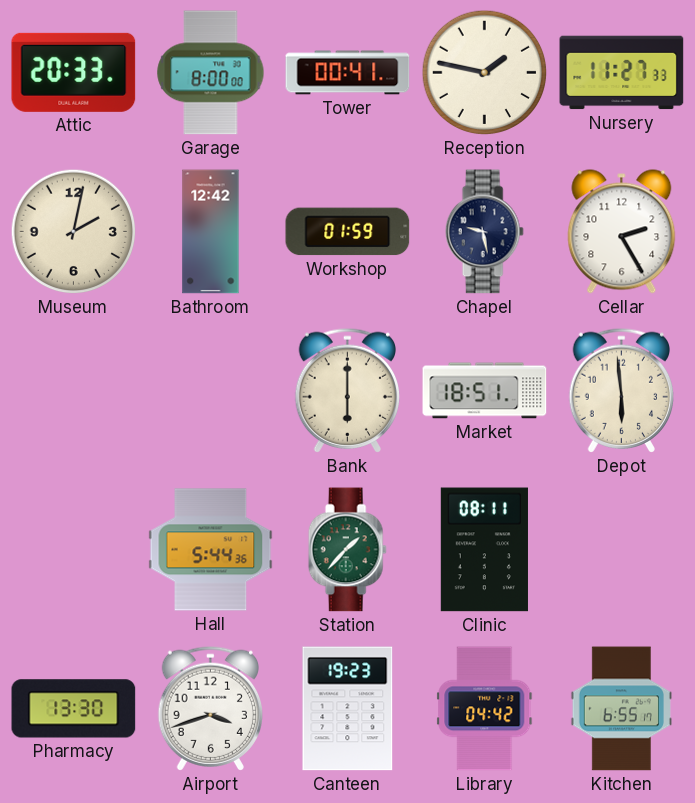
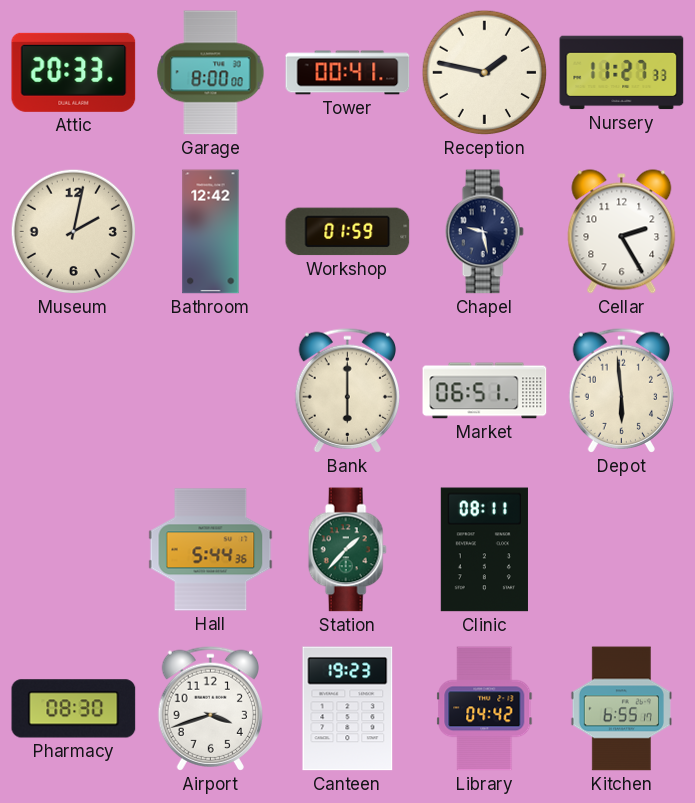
Market: 18:51 -> 06:51 (485, 391)
Pharmacy: 13:30 -> 08:30 (74, 709)
